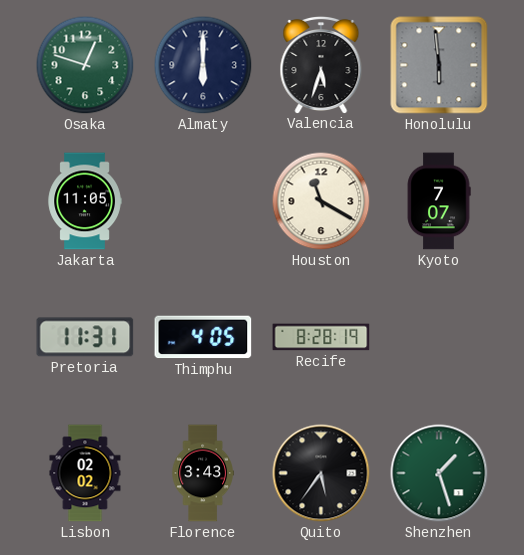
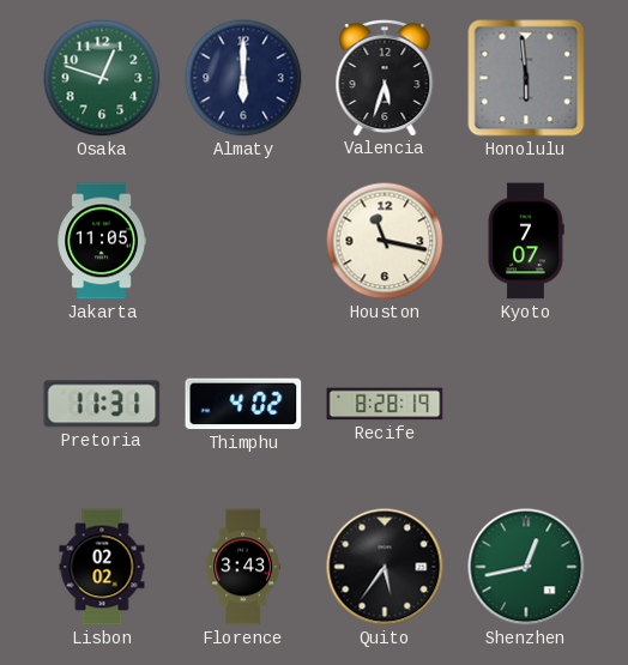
Houston: 11:20 -> 11:17 (385, 241)
Thimphu: 4:05 -> 4:02 (243, 404)
Shenzhen: 1:27 -> 12:43 (526, 567)
